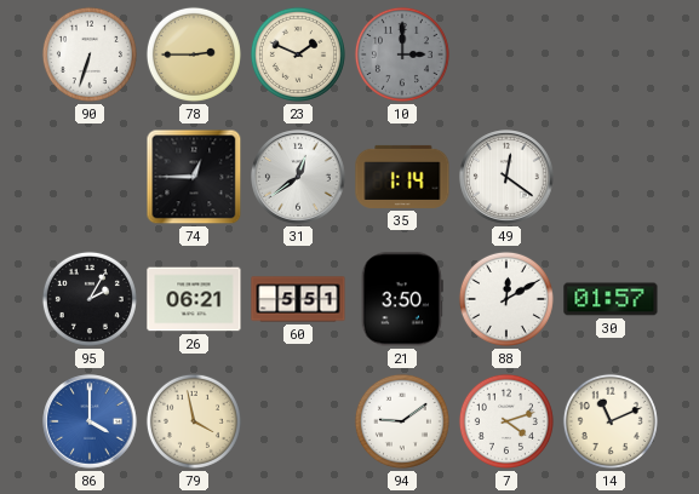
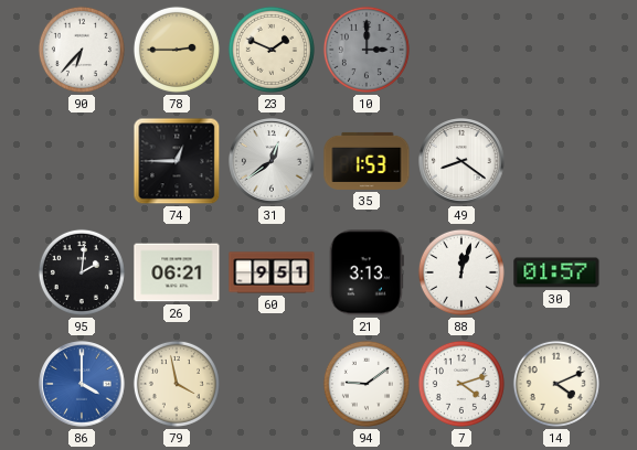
90: 6:33 -> 6:37 (82, 50)
35: 1:14 -> 1:53 (367, 161)
49: 12:21 -> 8:21 (461, 161)
95: 2:05 -> 2:01 (82, 272)
60: 5:51 -> 9:51 (272, 272)
21: 3:50 -> 3:13 (367, 272)
88: 12:10 -> 12:03 (461, 272)
14: 11:11 -> 4:11 (556, 384)
